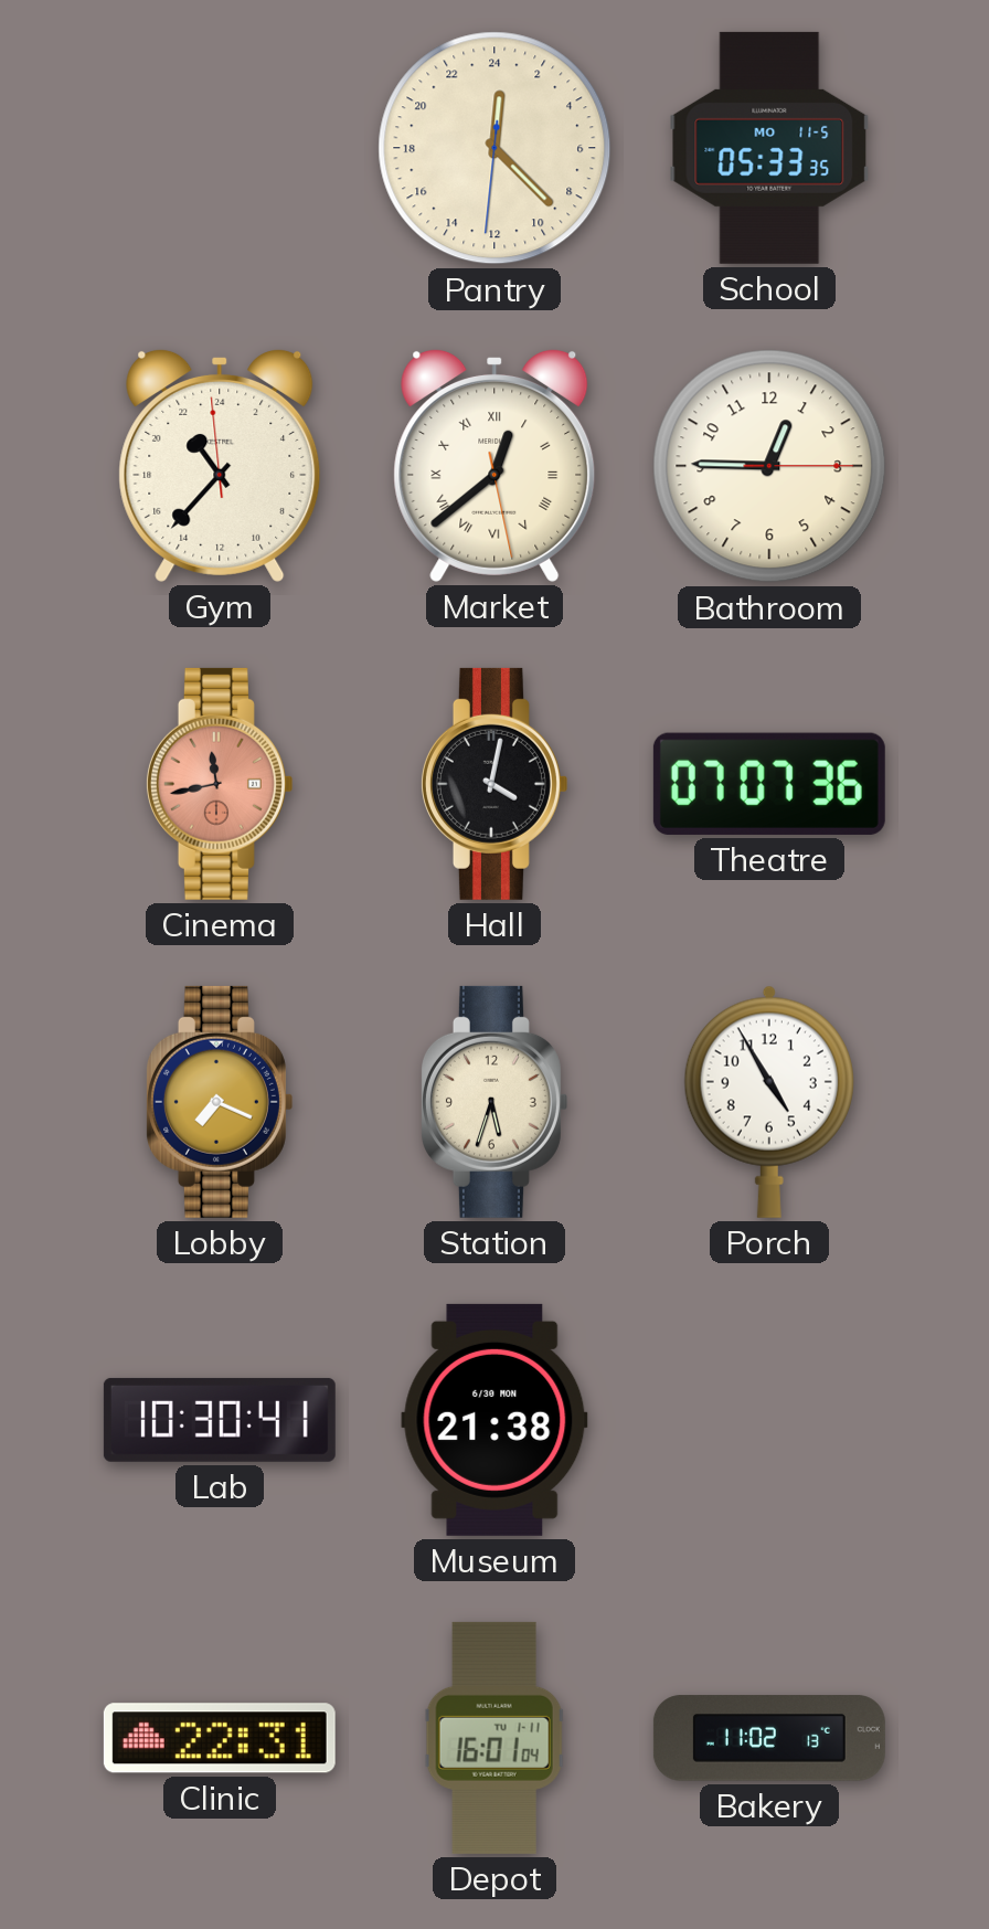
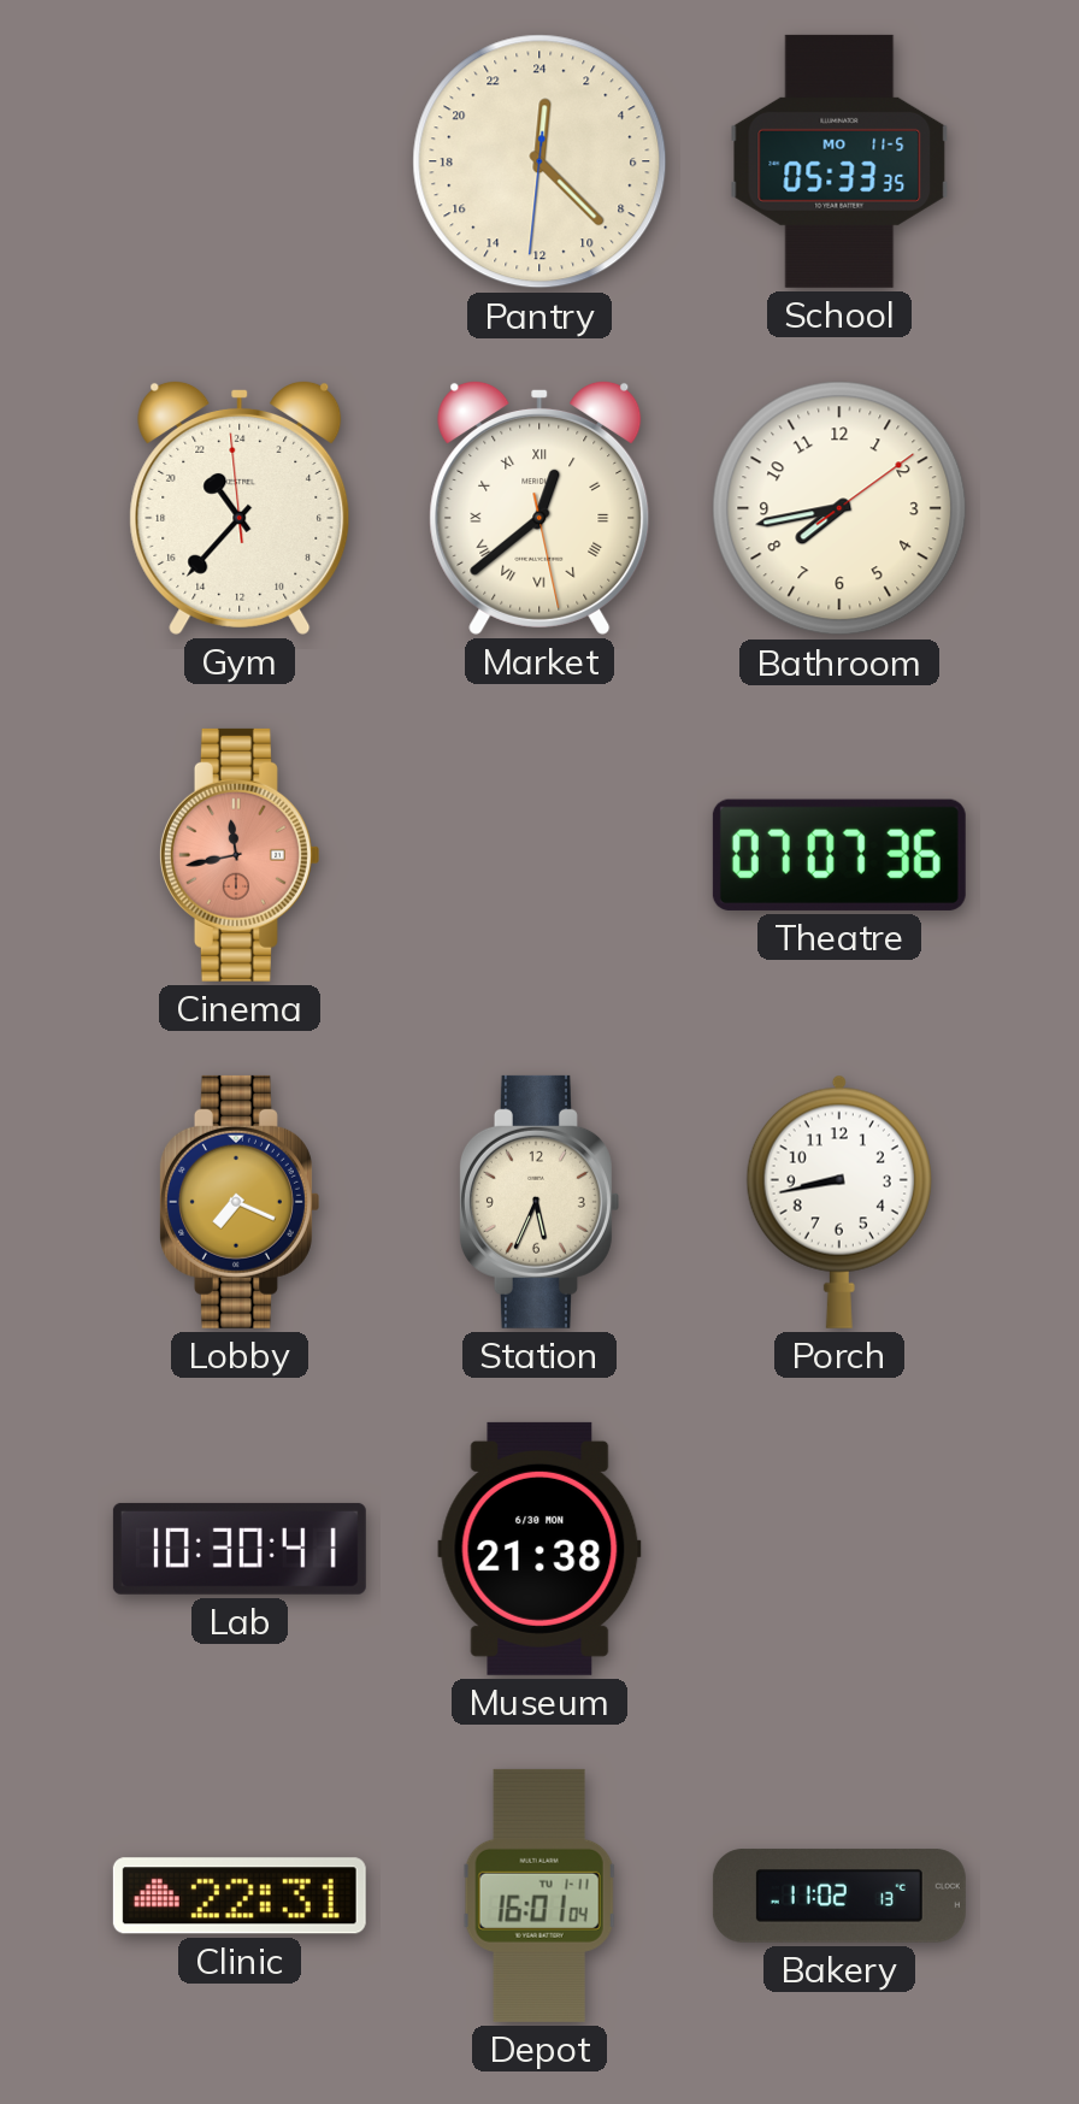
Bathroom: 12:45 -> 7:43 (839, 508)
Hall: 4:02 -> none (493, 784)
Station: 5:33 -> 5:34 (538, 1202)
Porch: 4:55 -> 8:43 (839, 1202)
